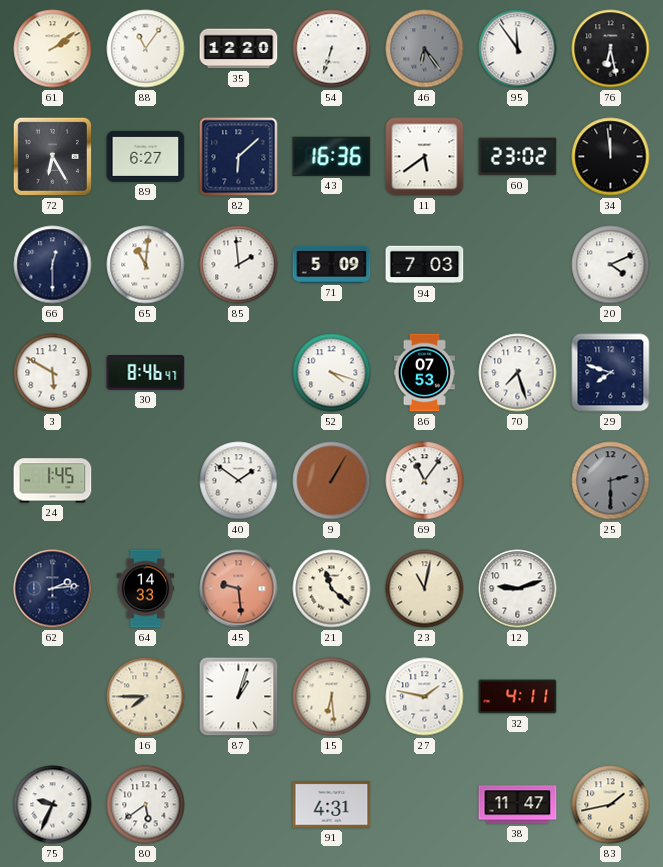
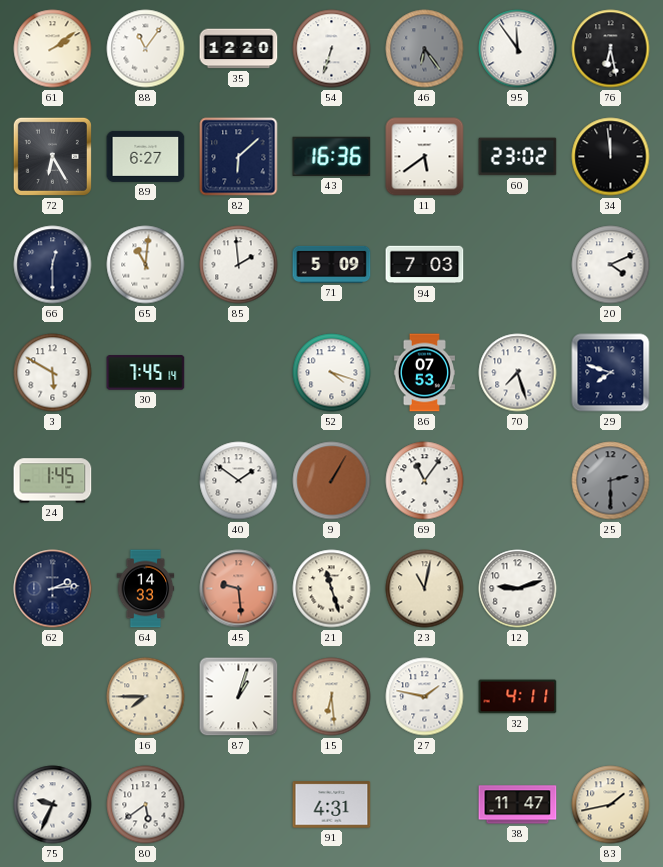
30: 8:46 -> 7:45 (146, 373)
21: 11:22 -> 11:27 (332, 589)
